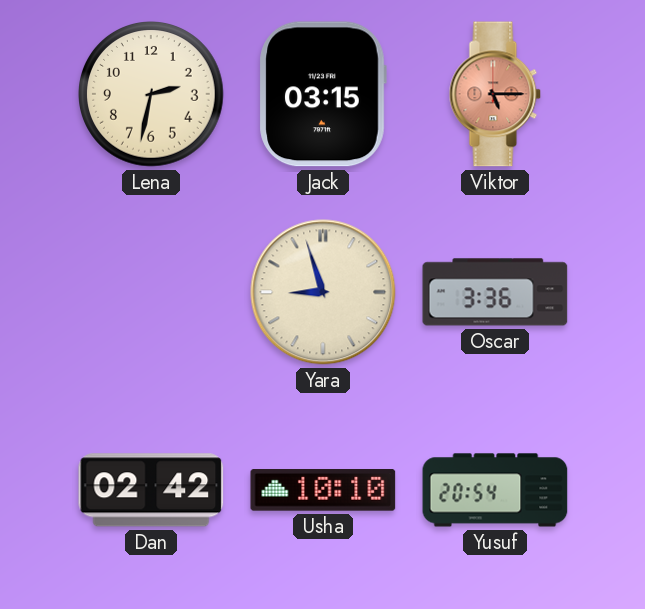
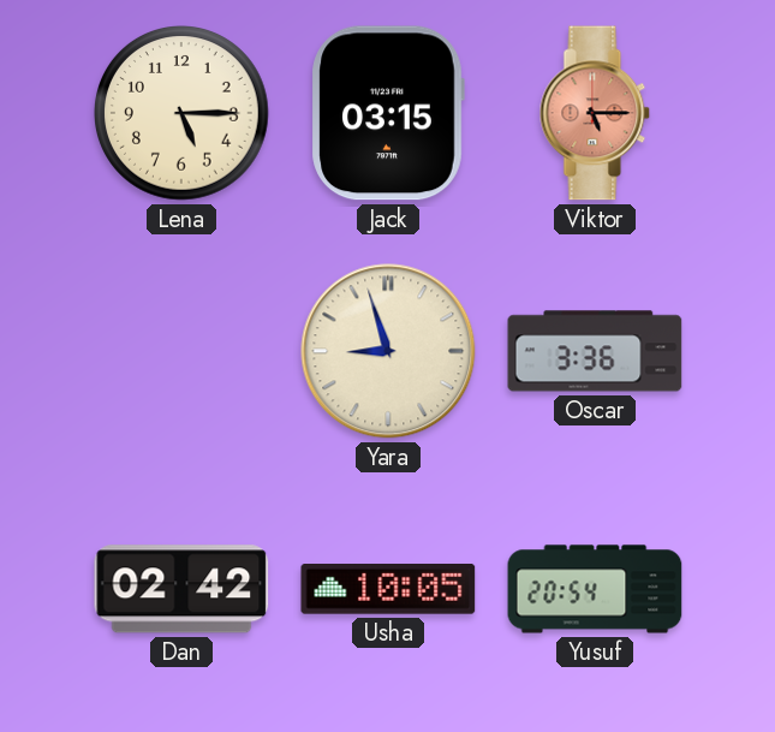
Lena: 2:32 -> 5:15 (183, 114)
Usha: 10:10 -> 10:05 (388, 590)
